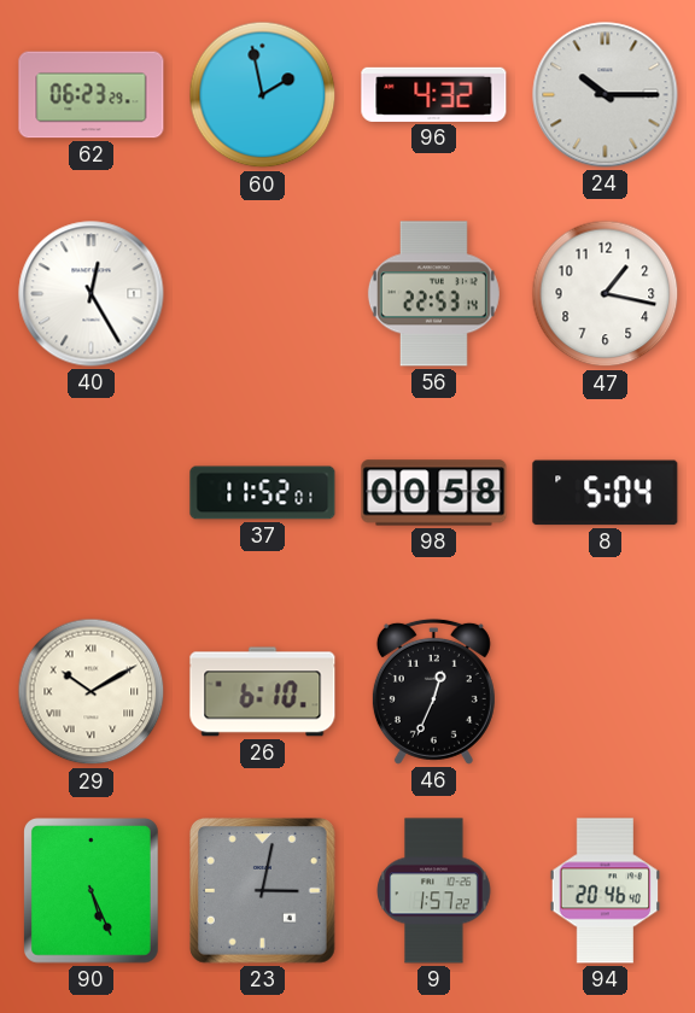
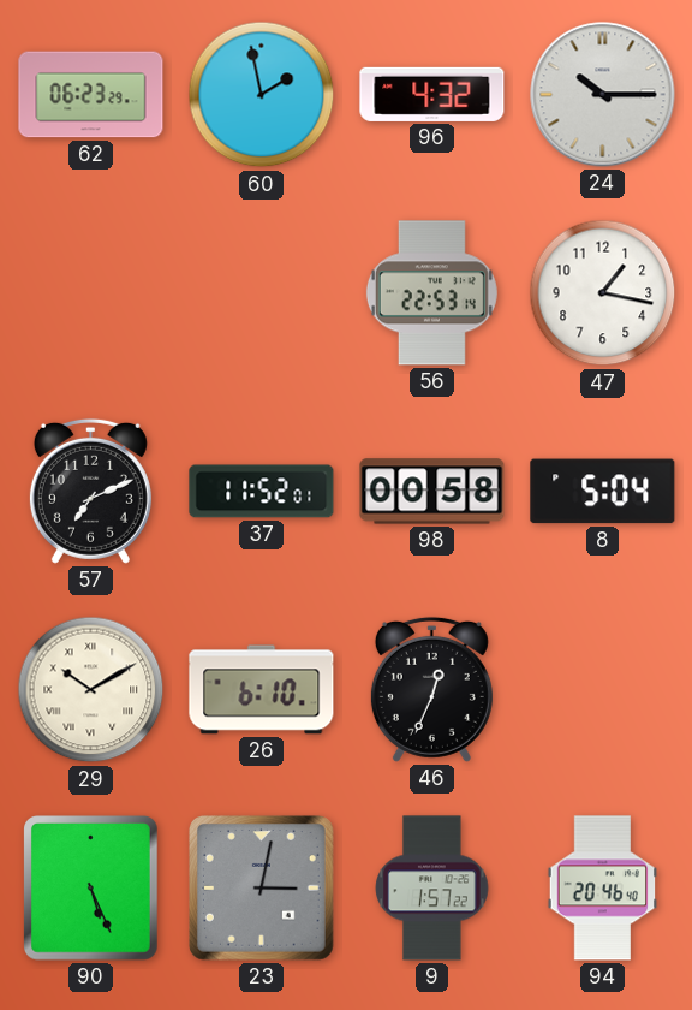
40: 12:25 -> none (92, 294)
57: none -> 7:11 (90, 491)
